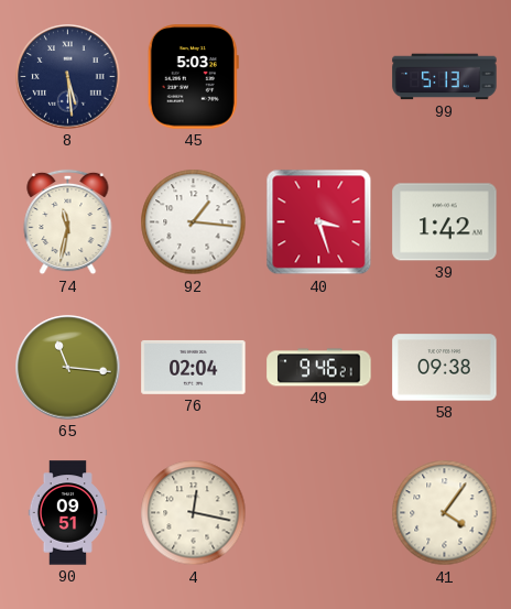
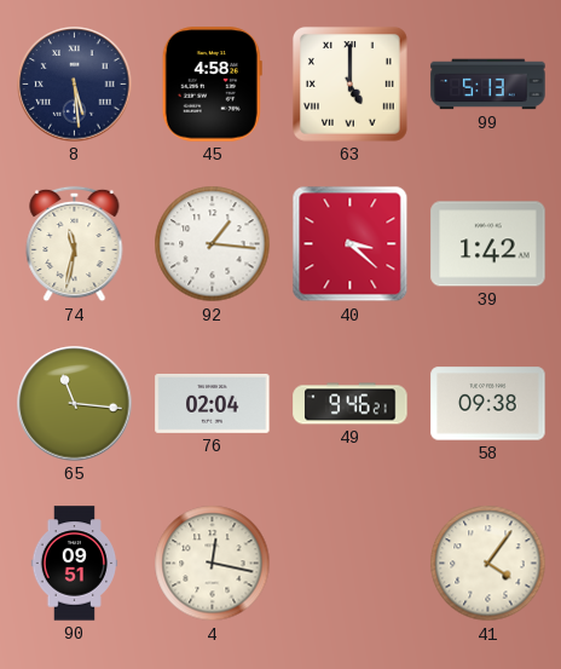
45: 5:03 -> 4:58 (212, 85)
63: none -> 5:00 (349, 83)
40: 3:27 -> 3:22 (351, 244)
